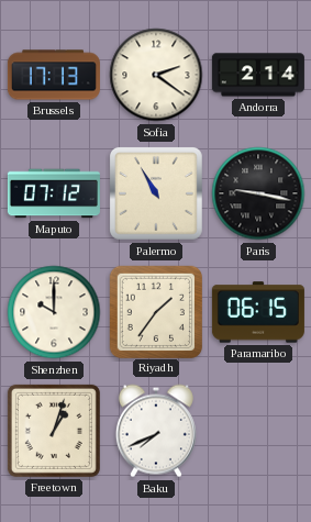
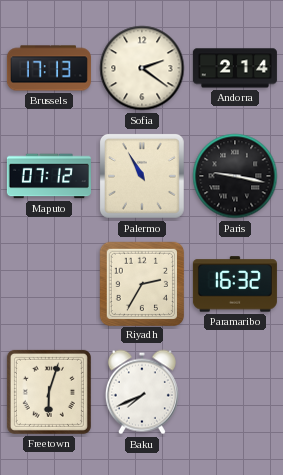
Shenzhen: 10:00 -> none (54, 312)
Riyadh: 1:36 -> 2:35 (141, 283)
Paramaribo: 06:15 -> 16:32 (235, 284)
Freetown: 1:03 -> 6:03 (49, 392)
